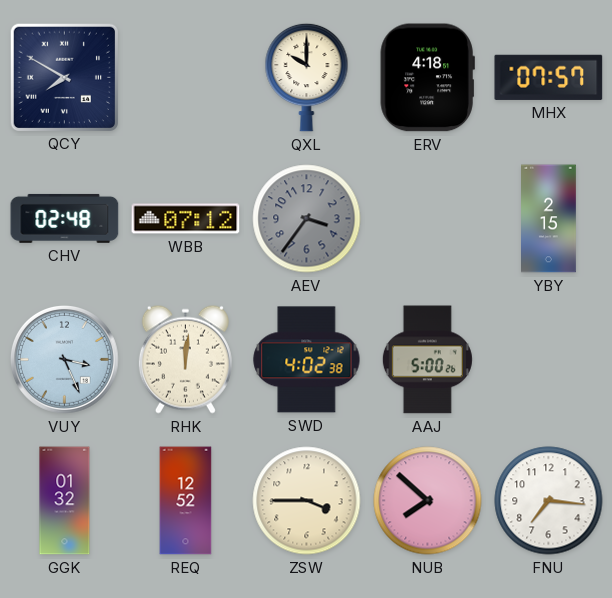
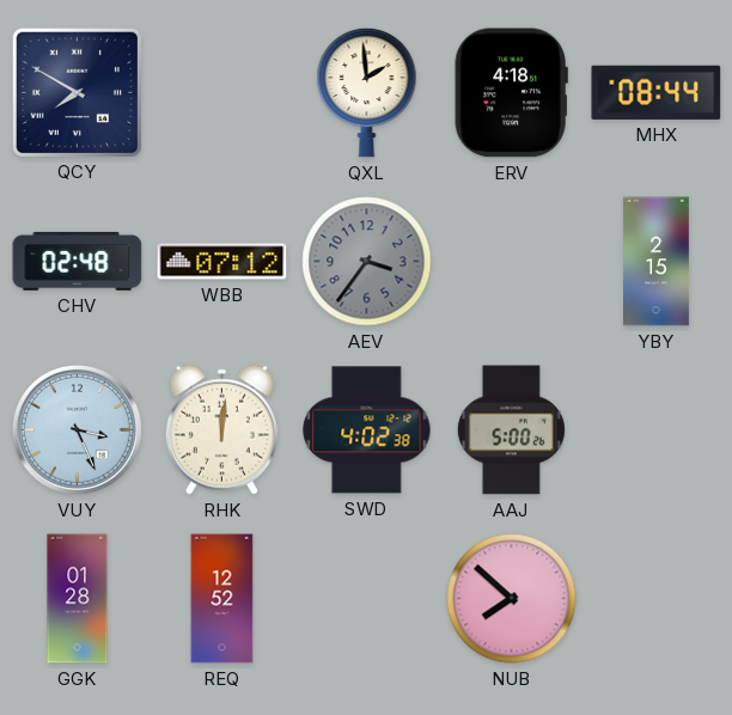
QXL: 10:00 -> 1:59 (367, 92)
MHX: 07:57 -> 08:44 (657, 92)
GGK: 01:32 -> 01:28 (78, 599)
ZSW: 3:45 -> none (307, 501)
FNU: 7:16 -> none (549, 501)
